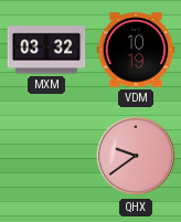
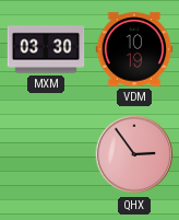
MXM: 03:32 -> 03:30 (46, 49)
QHX: 9:39 -> 2:54 (134, 154)
